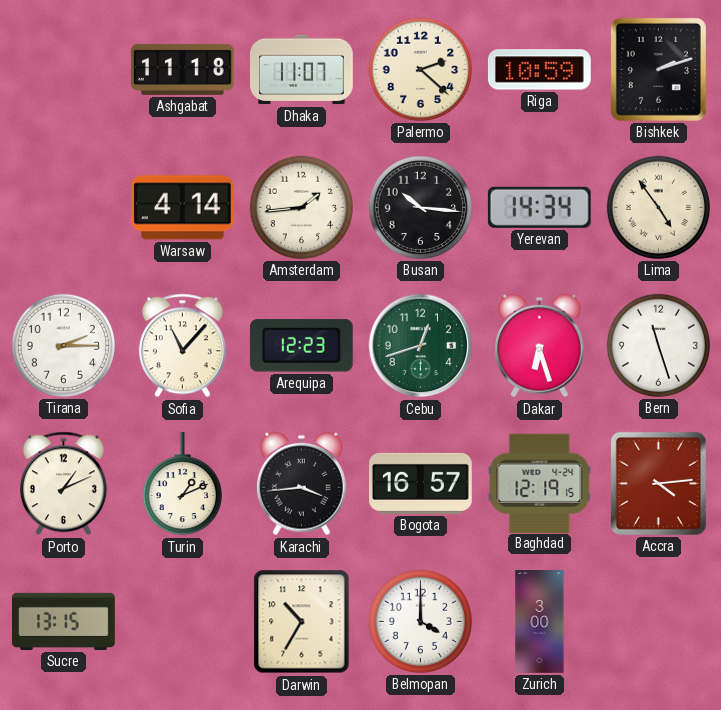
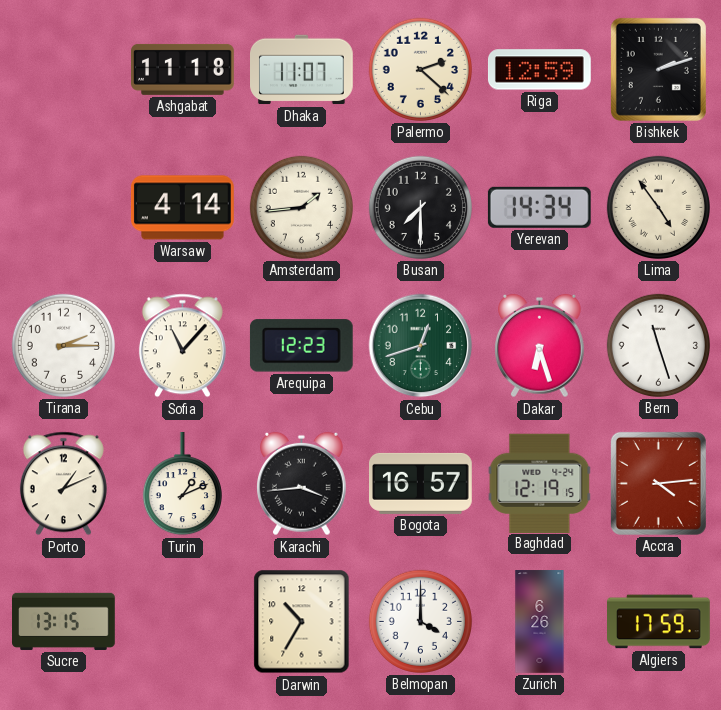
Riga: 10:59 -> 12:59 (540, 70)
Busan: 10:16 -> 7:30 (420, 207)
Zurich: 3:00 -> 6:26 (540, 622)
Algiers: none -> 17:59 (659, 622)
